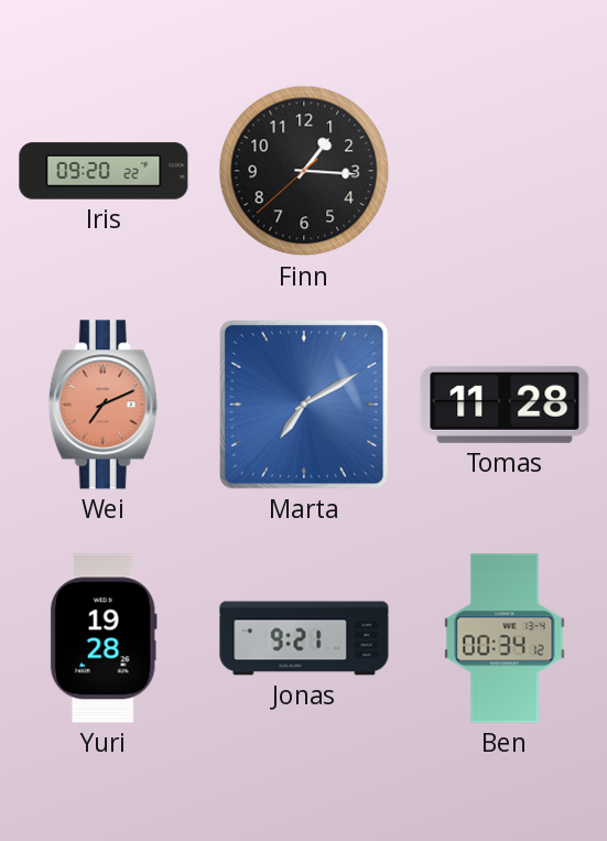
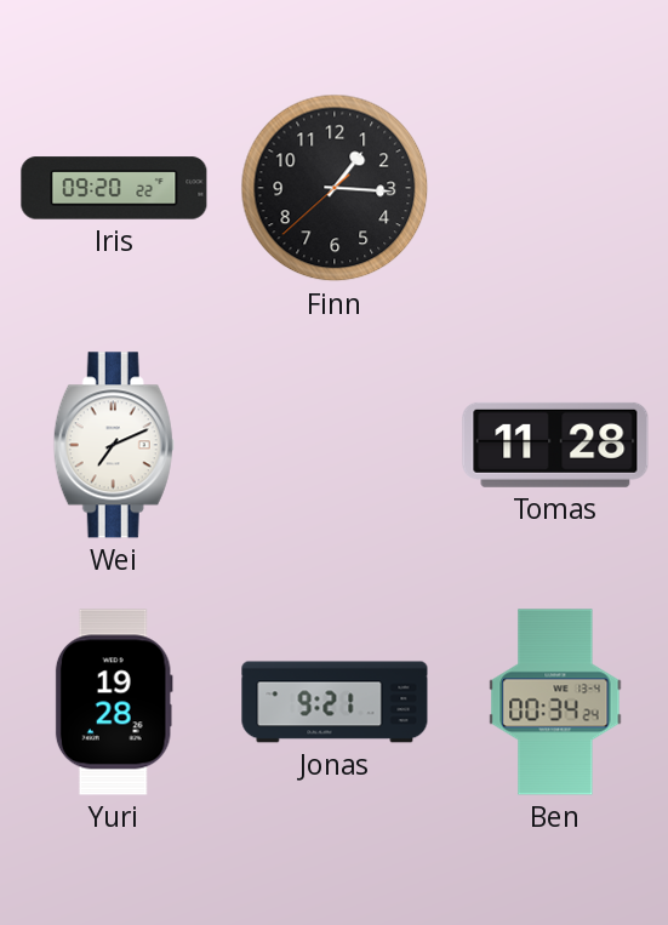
Wei dial: salmon -> white (114, 445)
Marta: 7:10 -> none (304, 405)
Ben: 00:34:12 -> 00:34:24 (555, 702)
